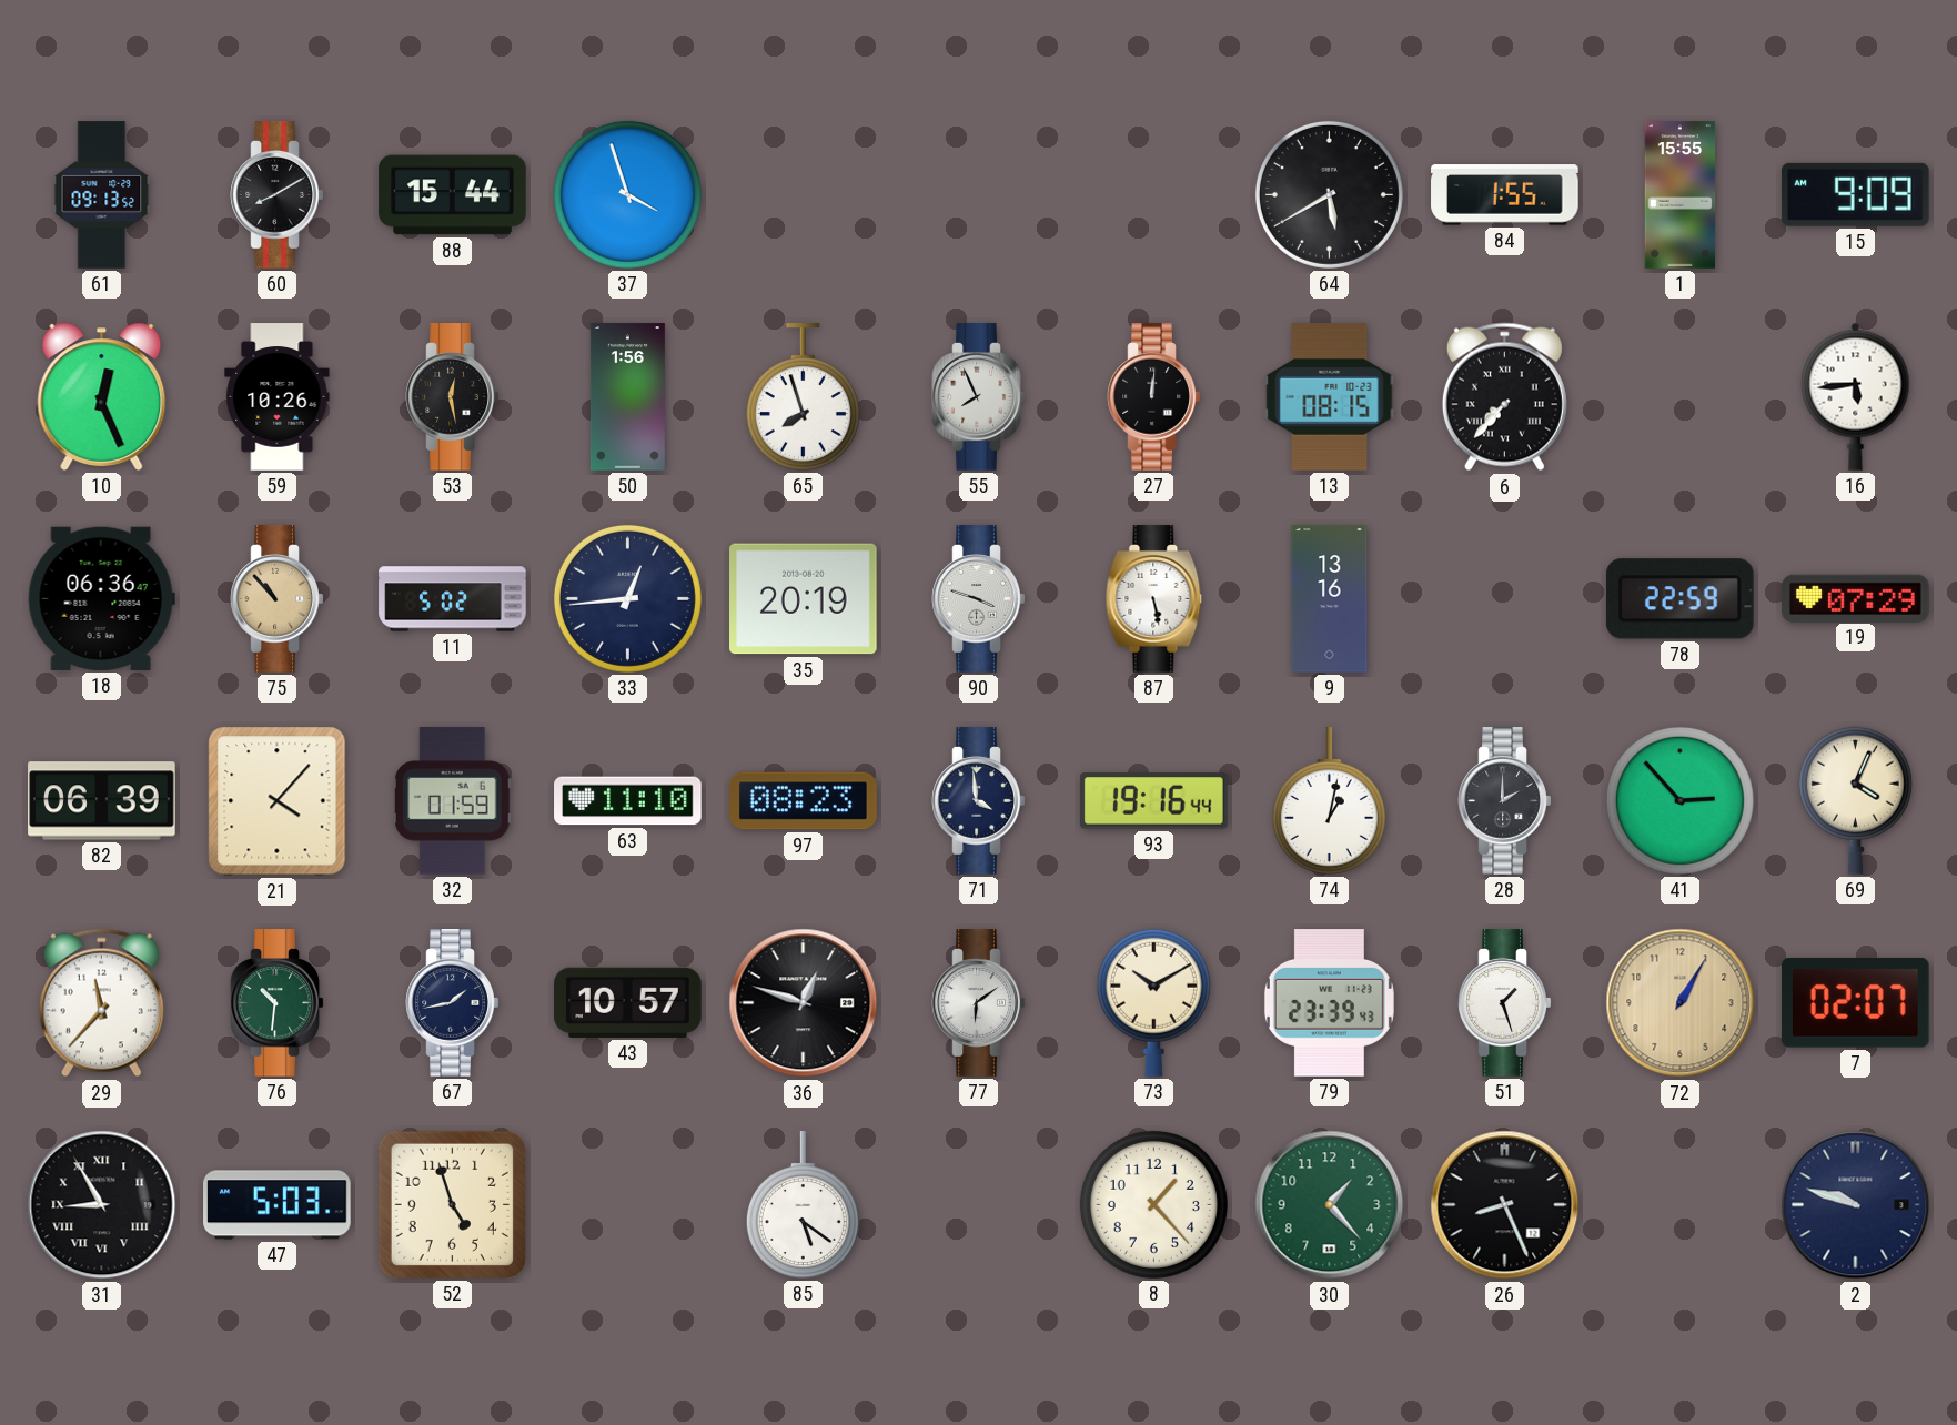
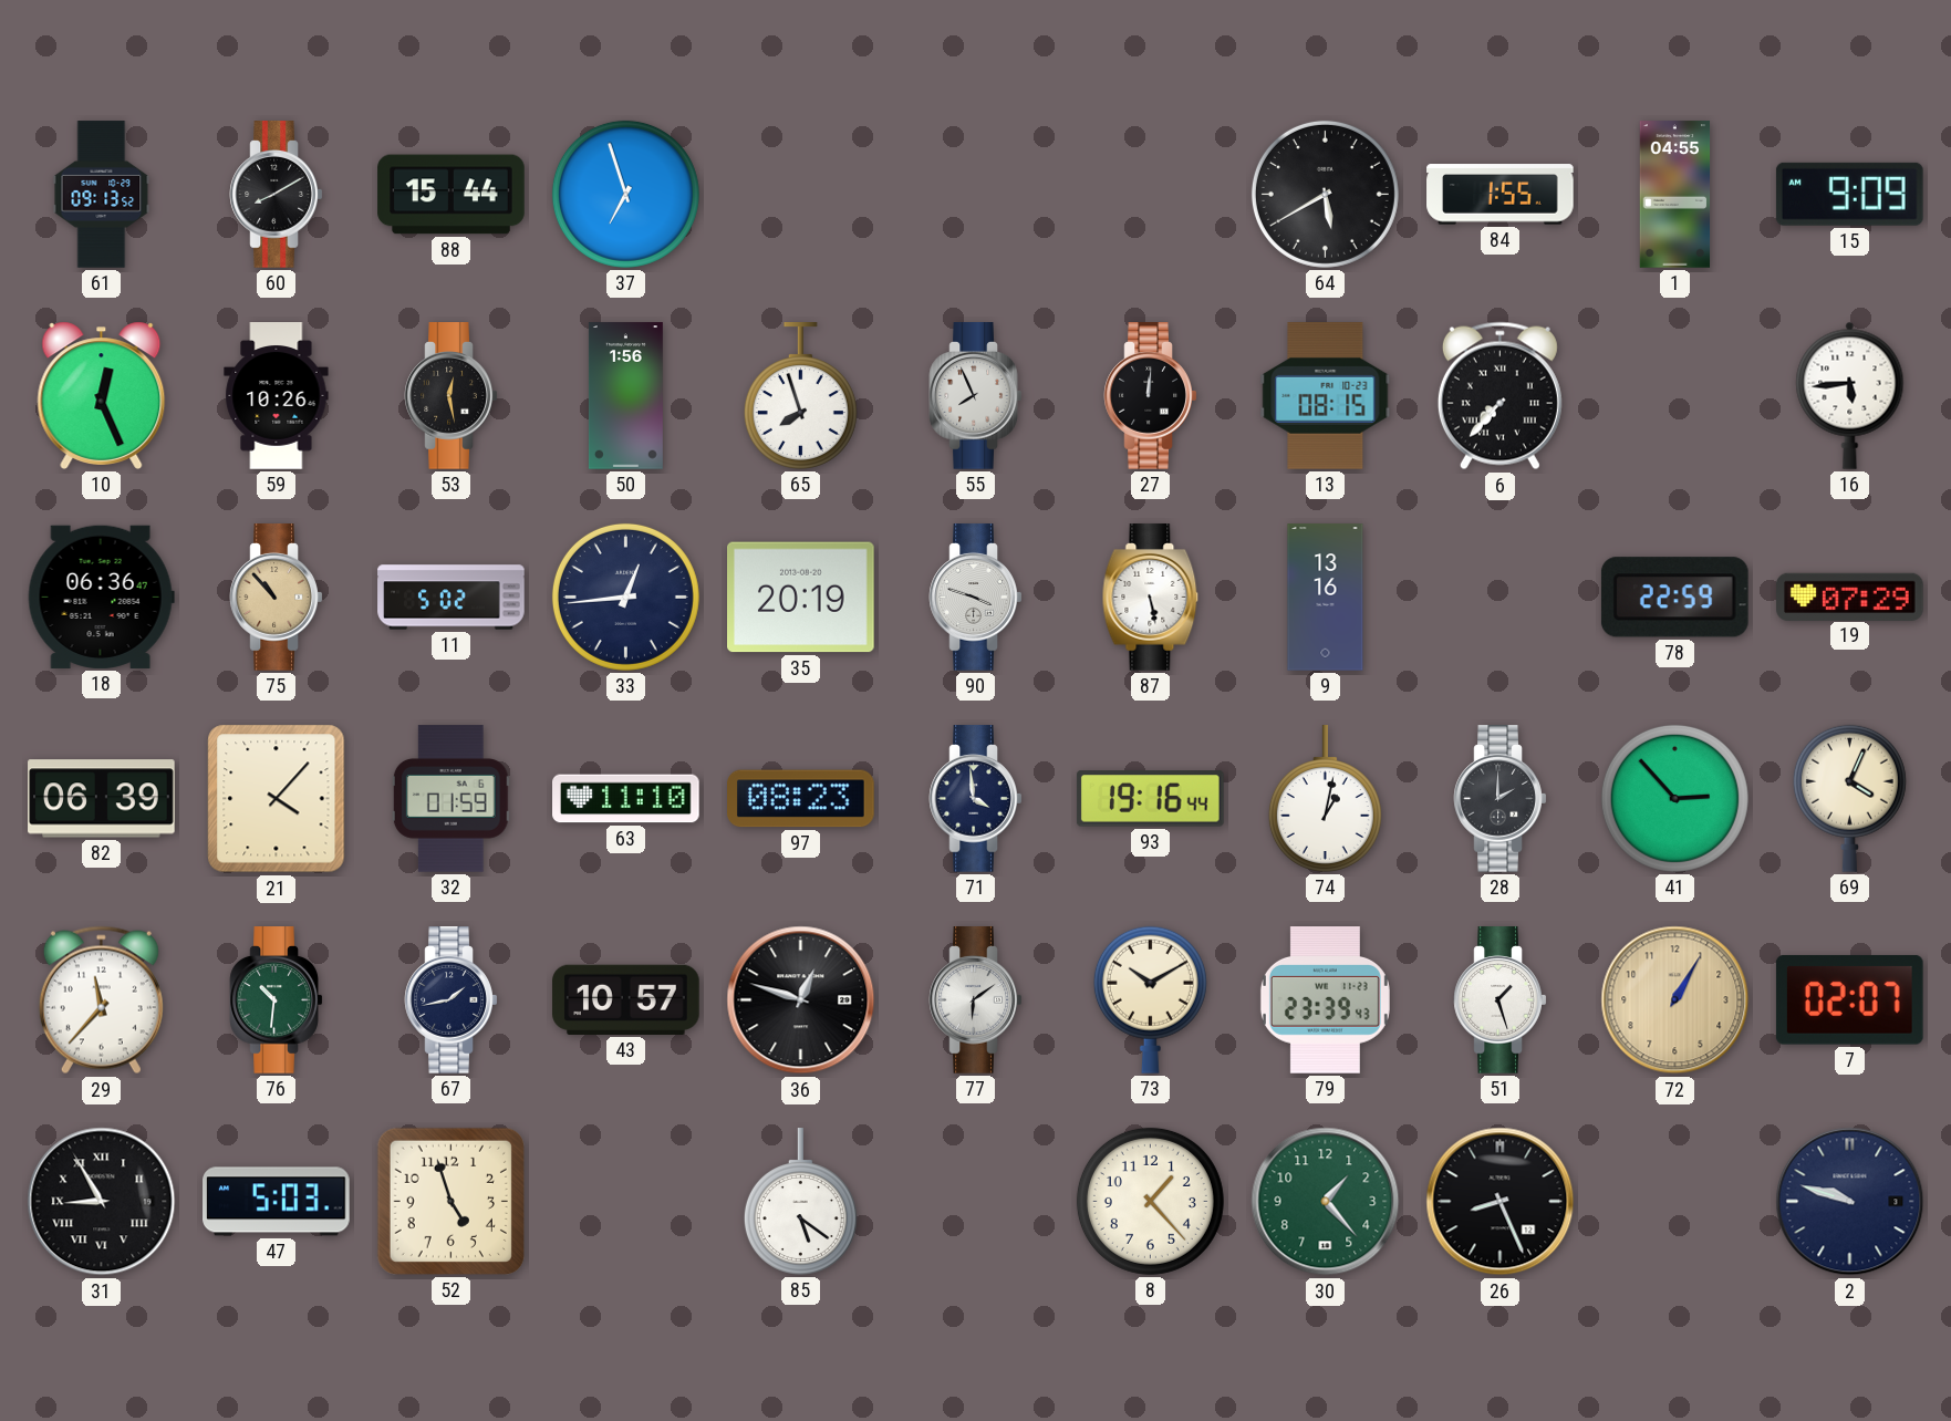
37: 3:57 -> 6:57 (625, 194)
1: 15:55 -> 04:55 (1675, 195)
